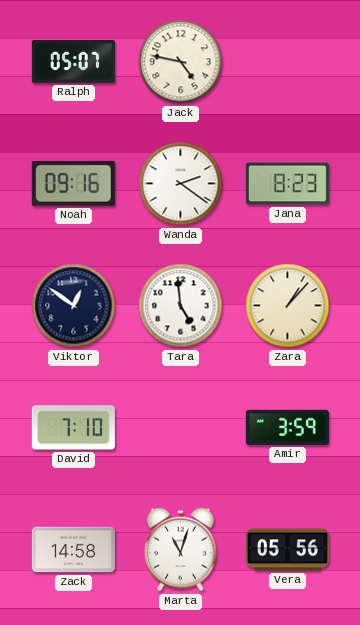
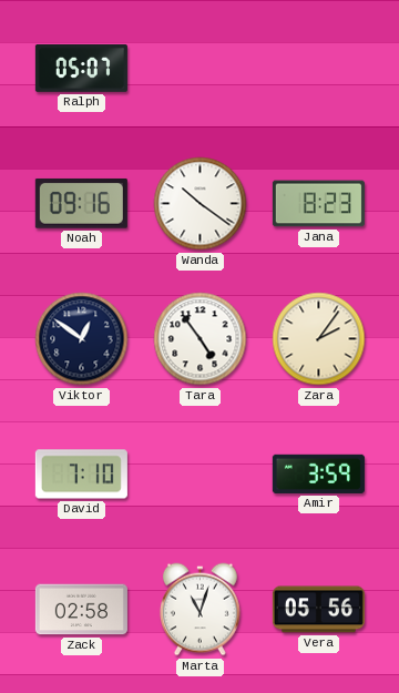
Jack: 4:47 -> none (181, 62)
Wanda: 2:21 -> 10:21 (201, 204)
Tara: 4:59 -> 4:54 (201, 339)
Zara: 1:07 -> 2:06 (319, 339)
Zack: 14:58 -> 02:58 (81, 610)
